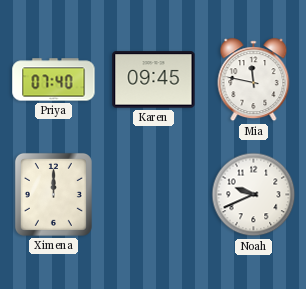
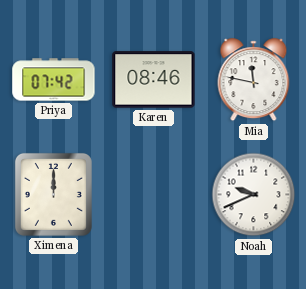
Priya: 07:40 -> 07:42 (54, 80)
Karen: 09:45 -> 08:46 (154, 80)
